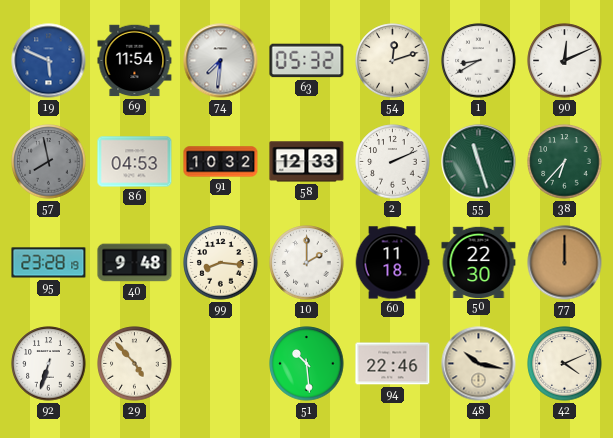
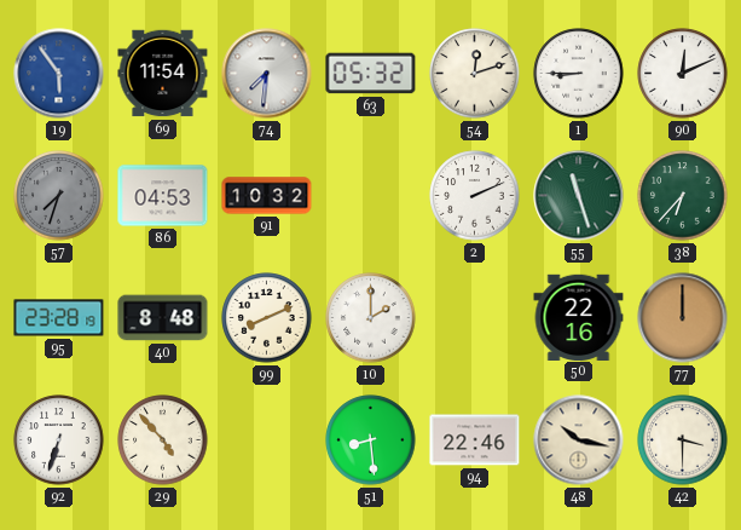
19: 5:49 -> 5:54 (59, 74)
1: 8:40 -> 8:45 (579, 74)
57: 7:58 -> 7:33 (59, 196)
58: 12:33 -> none (307, 162)
40: 9:48 -> 8:48 (163, 318)
99: 8:16 -> 8:11 (267, 318)
60: 11:18 -> none (392, 263)
50: 22:30 -> 22:16 (579, 317)
51: 10:29 -> 8:29 (371, 440)
42: 4:11 -> 3:30 (683, 440)
